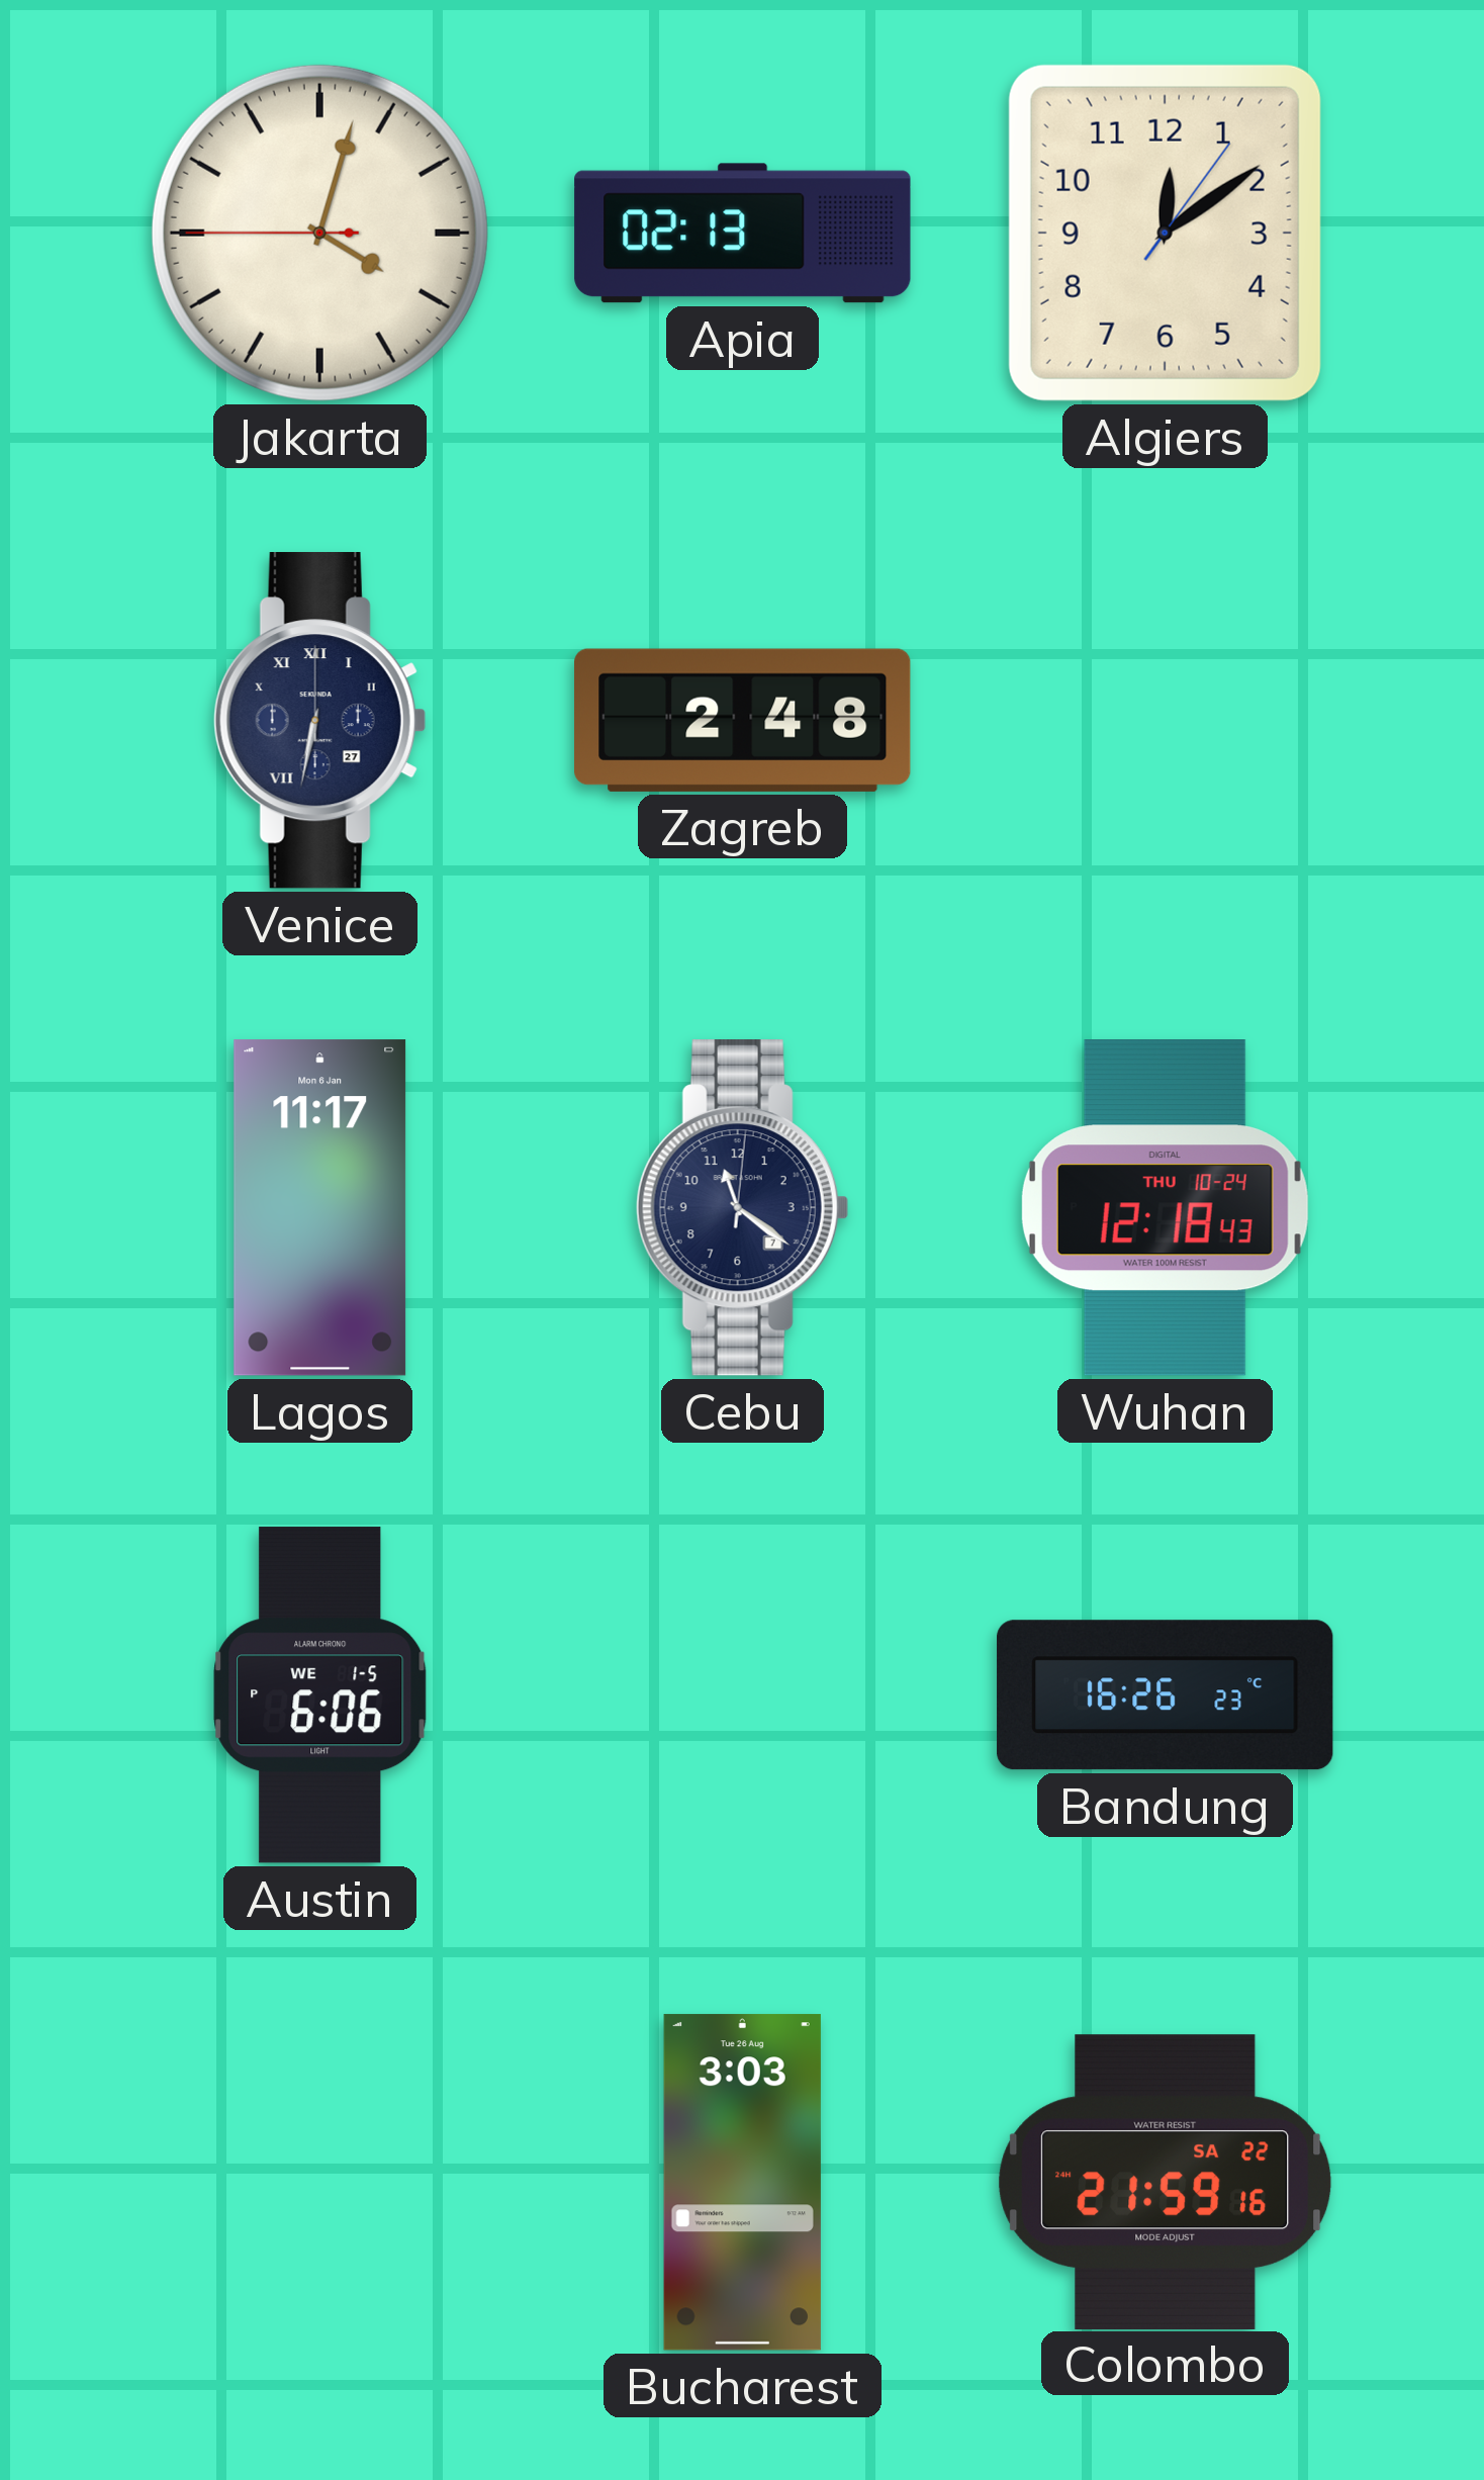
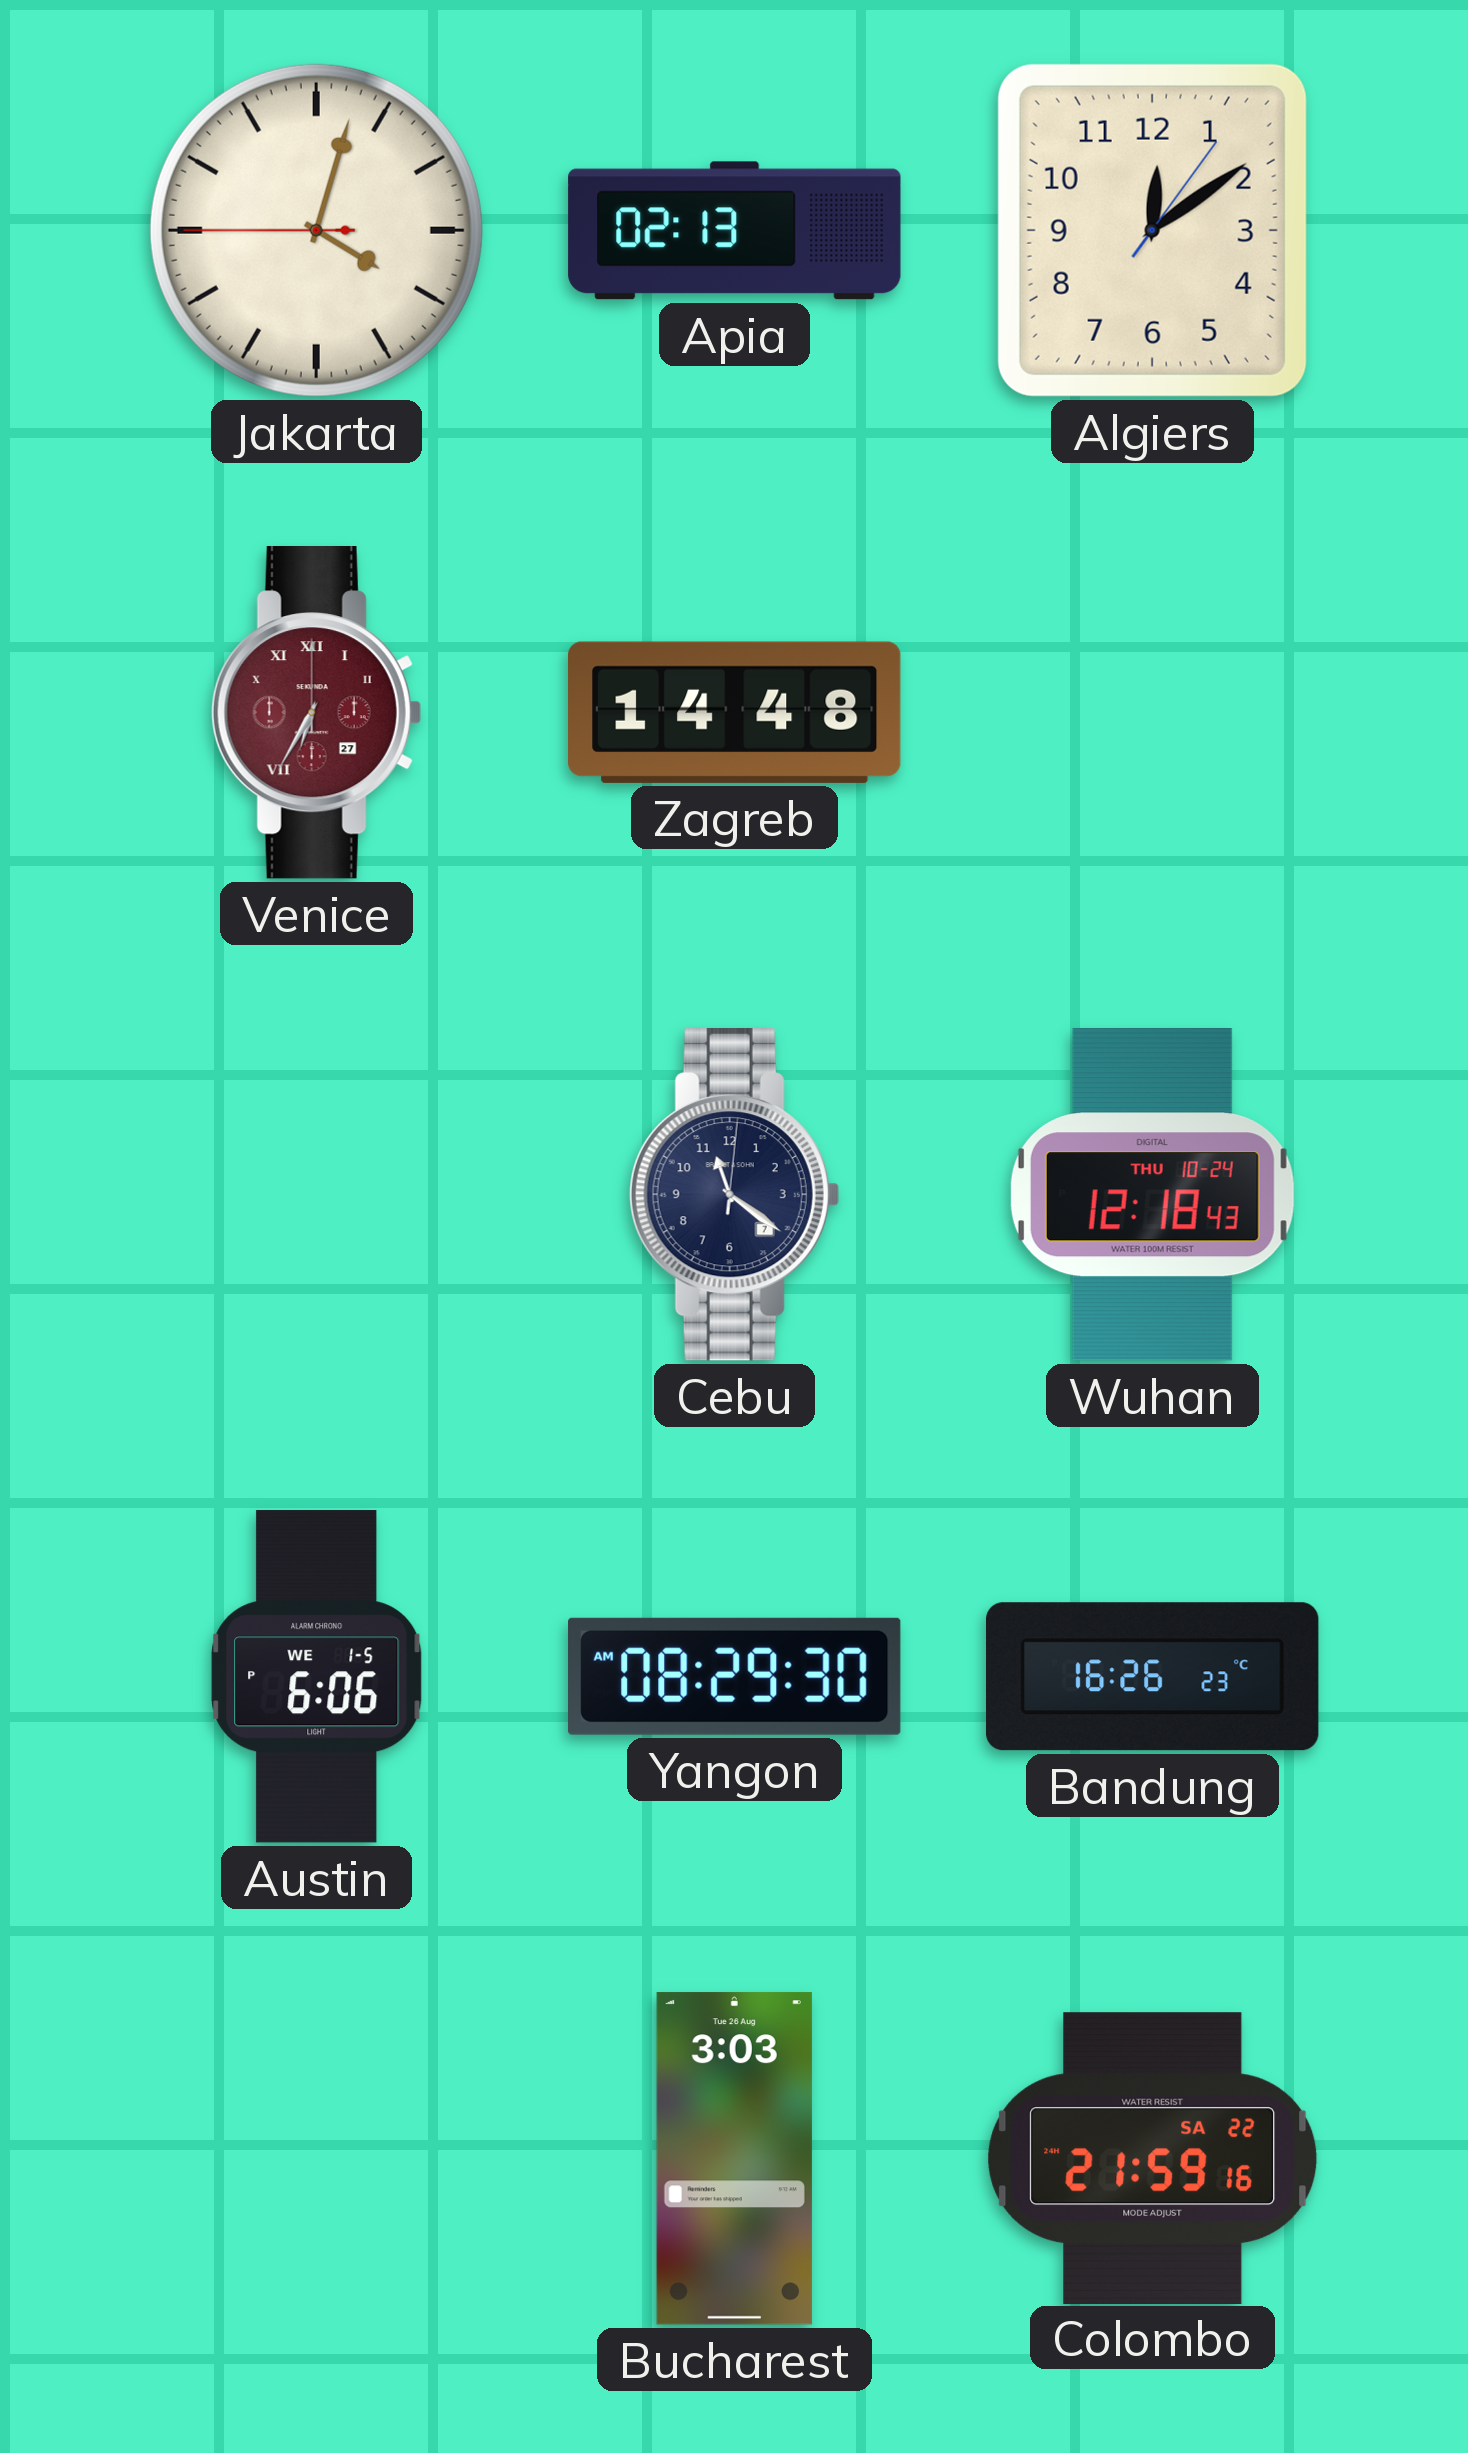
Venice: 6:32 -> 6:35 (316, 713)
Venice dial: navy -> burgundy (316, 713)
Zagreb: 2:48 -> 14:48 (735, 712)
Lagos: 11:17 -> none (320, 1208)
Yangon: none -> 08:29 (735, 1676)
